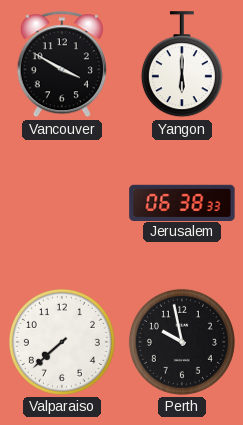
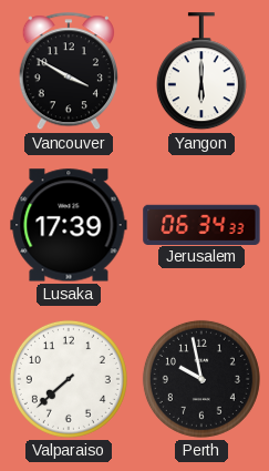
Lusaka: none -> 17:39 (69, 225)
Jerusalem: 06:38 -> 06:34 (201, 224)
